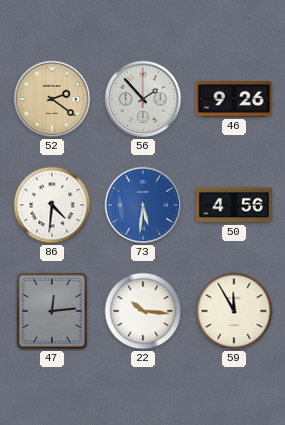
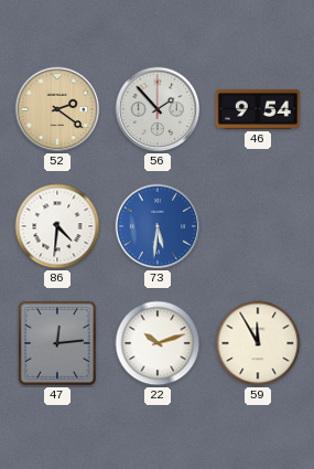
46: 9:26 -> 9:54 (258, 109)
50: 4:56 -> none (234, 205)
22: 10:16 -> 10:12 (158, 343)
